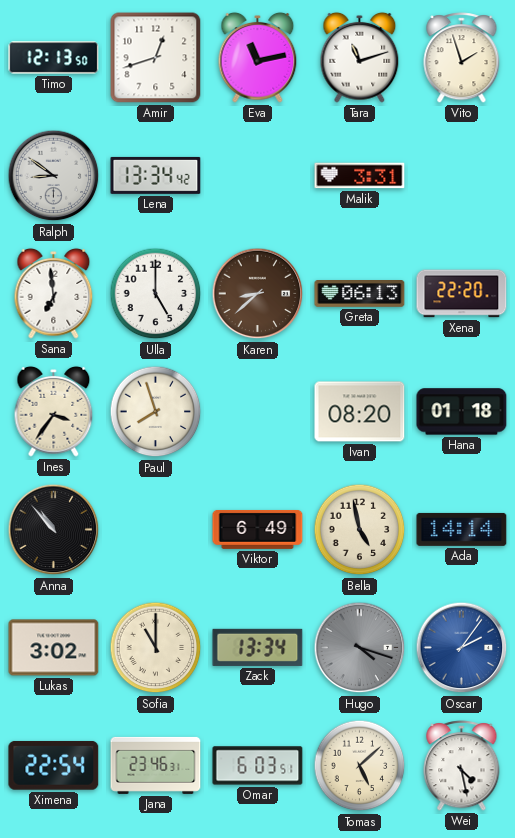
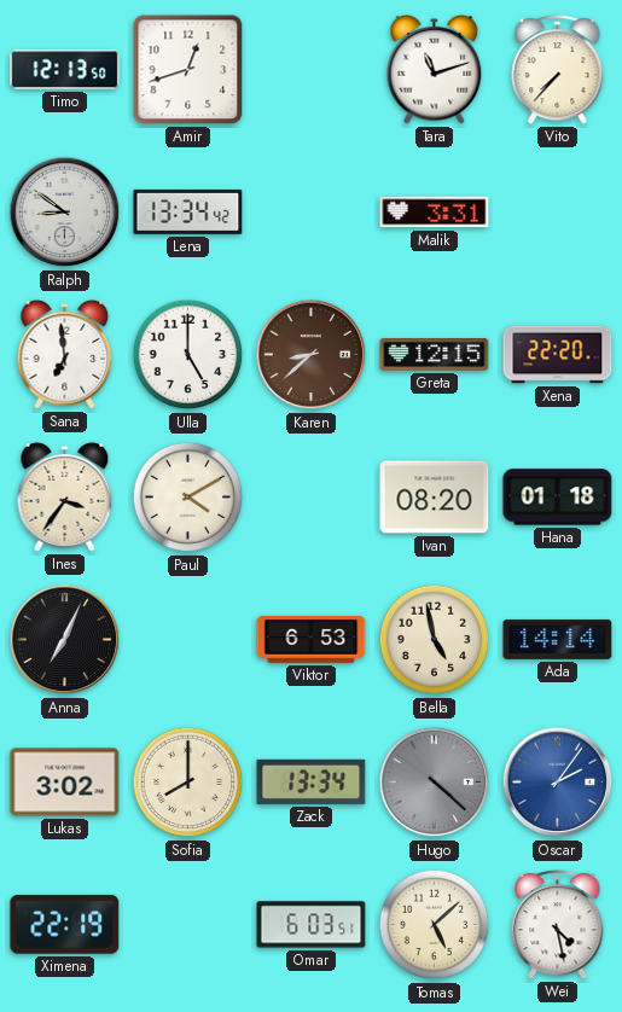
Eva: 11:13 -> none (258, 57)
Vito: 1:57 -> 7:37 (558, 70)
Greta: 06:13 -> 12:15 (435, 355)
Paul: 7:57 -> 4:10 (188, 498)
Anna: 10:53 -> 7:04 (65, 640)
Viktor: 6:49 -> 6:53 (312, 639)
Sofia: 11:00 -> 8:00 (188, 783)
Hugo: 4:18 -> 4:22 (435, 783)
Ximena: 22:54 -> 22:19 (65, 924)
Jana: 23:46 -> none (156, 765)
